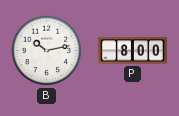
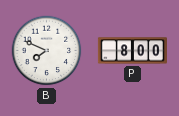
B: 10:13 -> 7:49 (47, 51)
